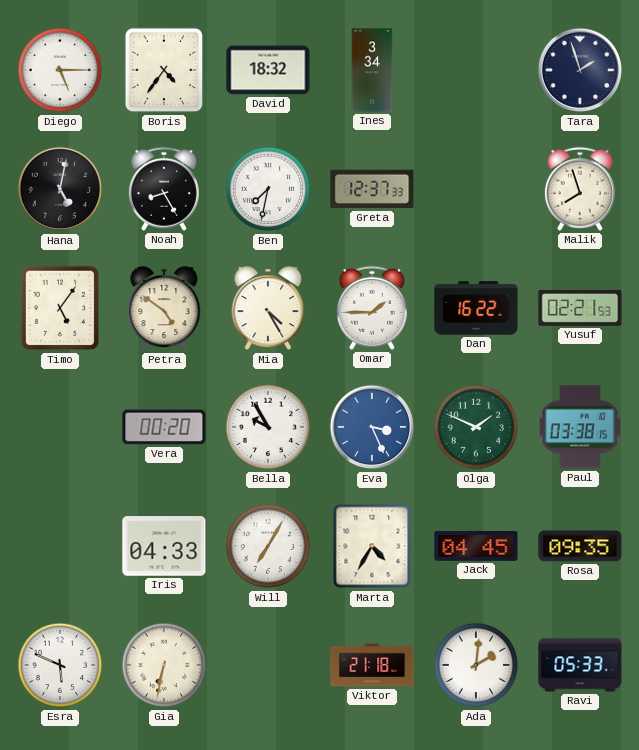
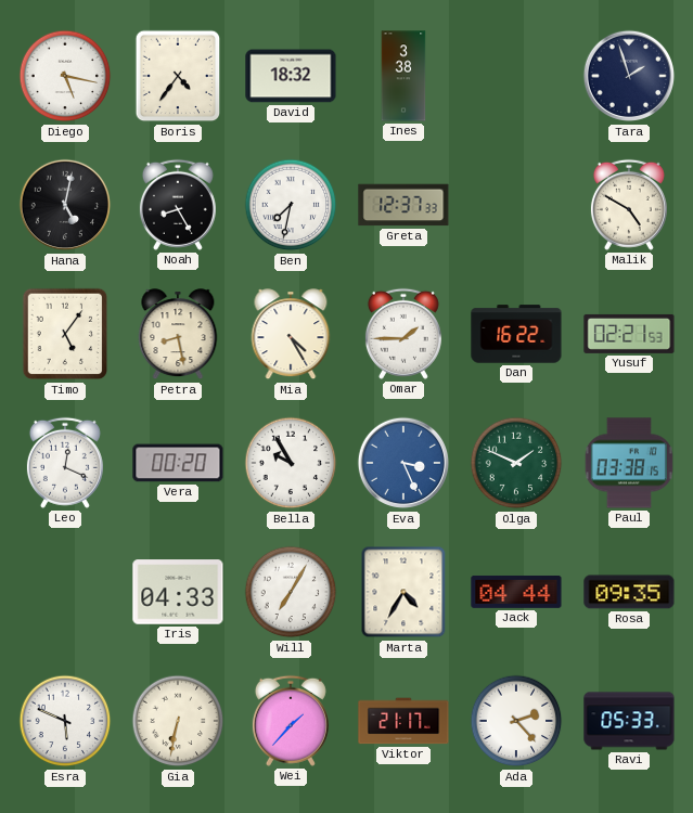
Diego: 5:15 -> 5:17 (65, 76)
Ines: 3:34 -> 3:38 (403, 76)
Malik: 7:57 -> 4:50 (629, 205)
Petra: 4:51 -> 8:28 (178, 335)
Leo: none -> 12:19 (65, 463)
Jack: 04:45 -> 04:44 (516, 592)
Wei: none -> 1:37 (291, 721)
Viktor: 21:18 -> 21:17 (403, 721)
Ada: 2:01 -> 2:23 (516, 721)
